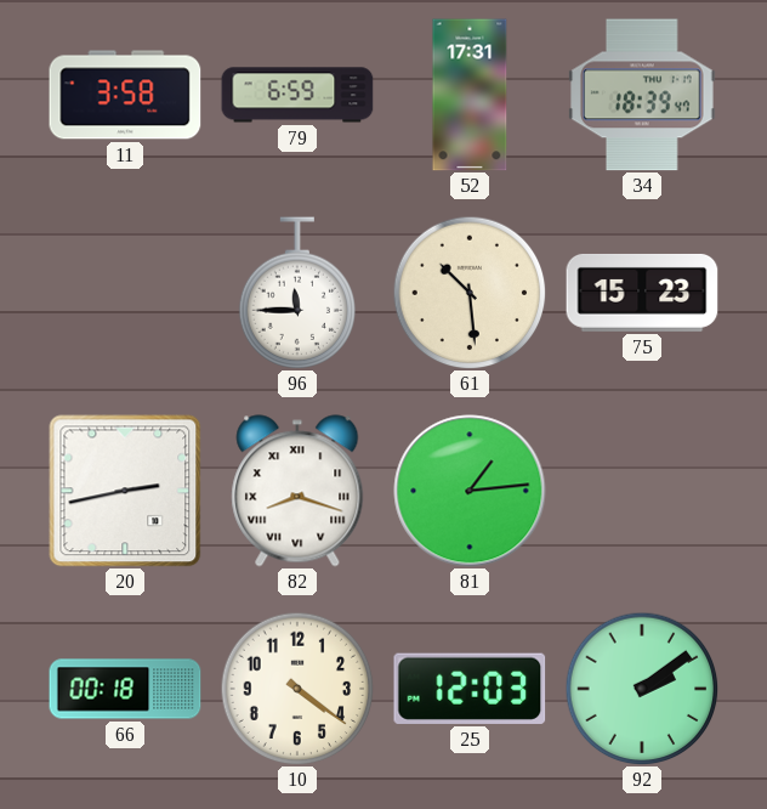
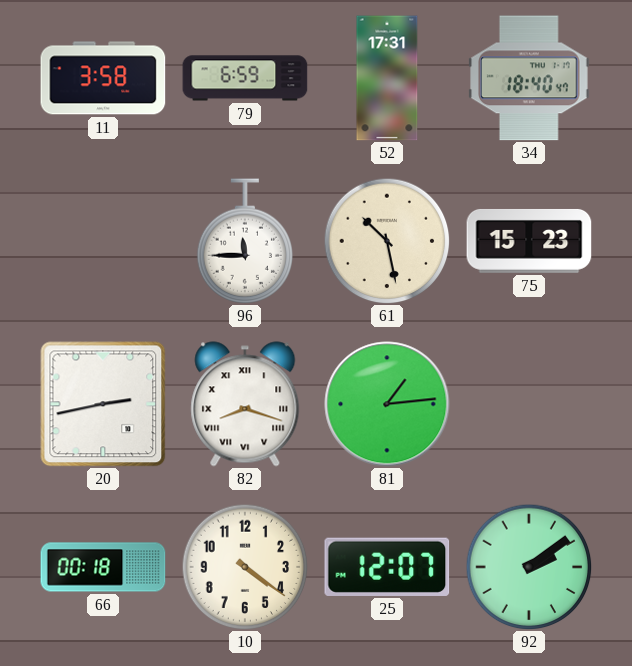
34: 18:39 -> 18:40 (529, 78)
61: 10:29 -> 10:28 (387, 241)
25: 12:03 -> 12:07 (387, 567)
